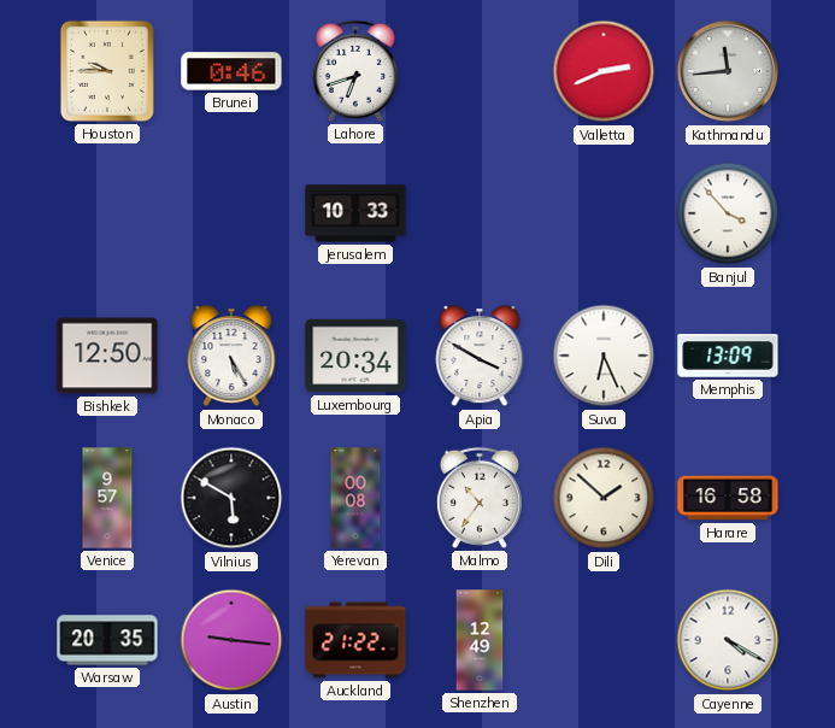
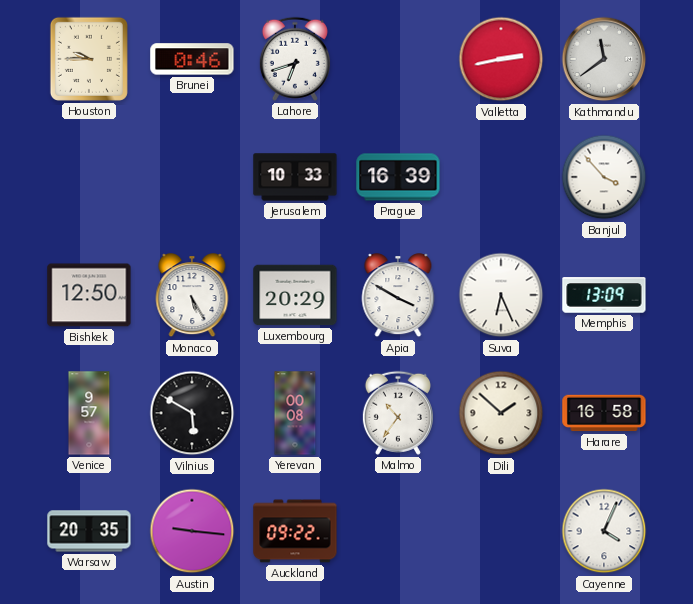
Valletta: 2:41 -> 2:43 (501, 59)
Kathmandu: 11:44 -> 11:39 (604, 59)
Prague: none -> 16:39 (398, 177)
Luxembourg: 20:34 -> 20:29 (295, 295)
Auckland: 21:22 -> 09:22 (295, 531)
Shenzhen: 12:49 -> none (480, 640)
Cayenne: 4:20 -> 4:04 (604, 531)
